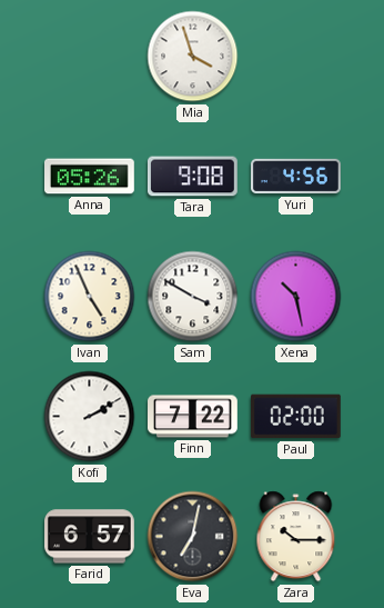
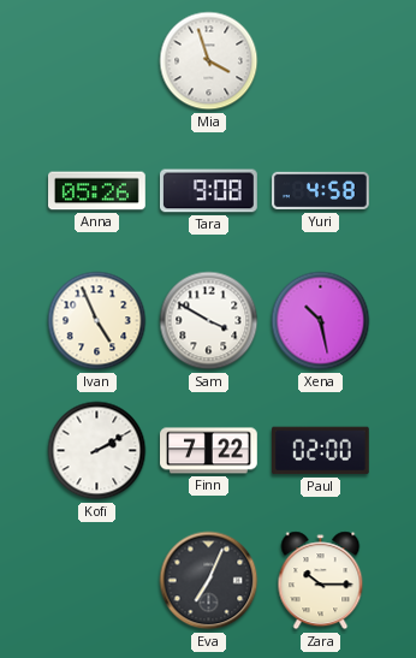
Yuri: 4:56 -> 4:58 (321, 191)
Farid: 6:57 -> none (90, 537)
Eva: 7:02 -> 7:04 (209, 581)
